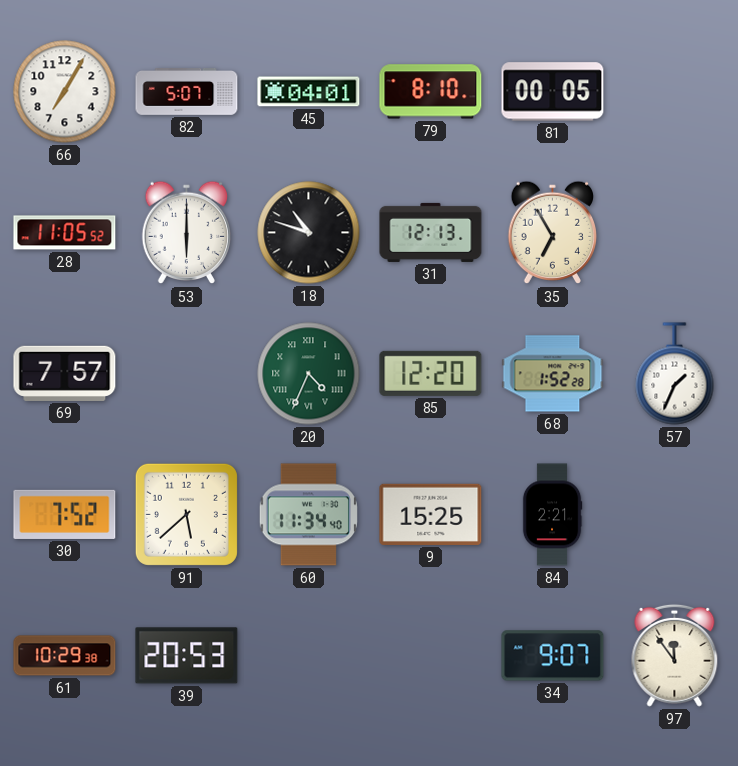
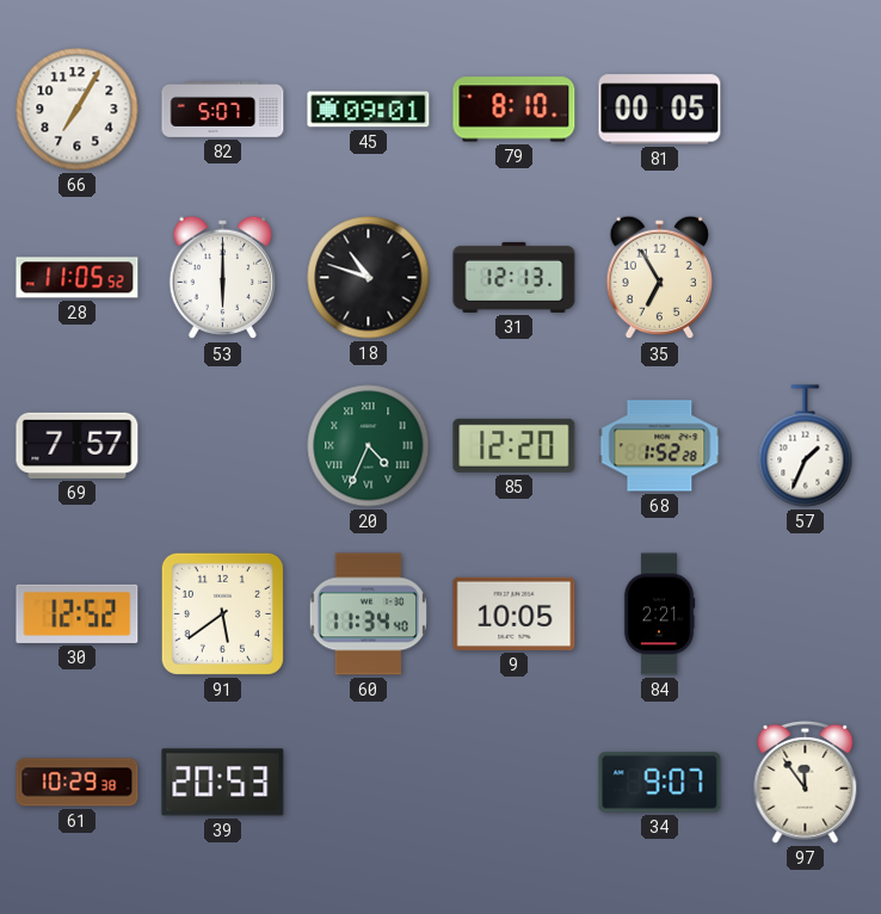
45: 04:01 -> 09:01 (369, 110)
30: 7:52 -> 12:52 (78, 613)
91: 5:38 -> 5:39 (222, 613)
9: 15:25 -> 10:05 (515, 613)
